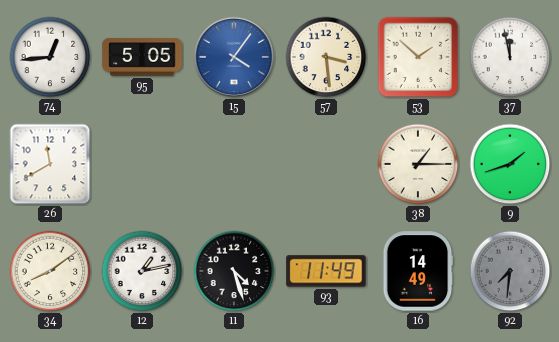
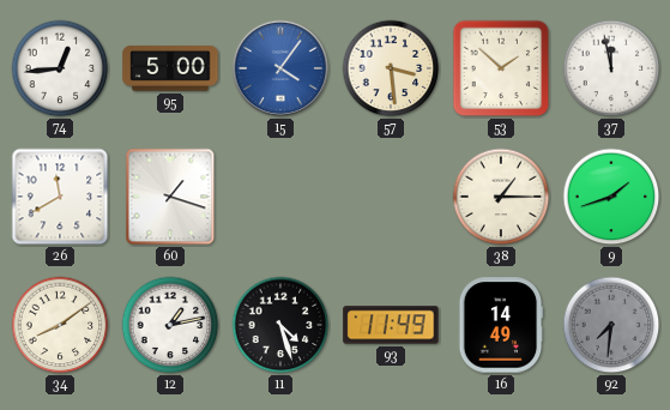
95: 5:05 -> 5:00 (170, 68)
60: none -> 1:18 (170, 197)
